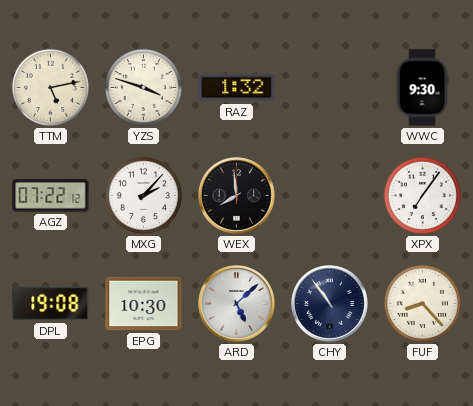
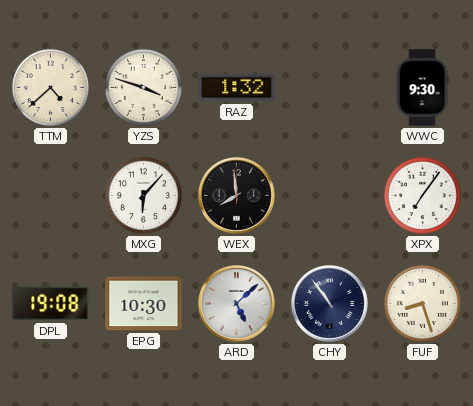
TTM: 5:13 -> 4:38 (50, 87)
AGZ: 07:22 -> none (51, 196)
MXG: 2:07 -> 6:07 (143, 195)
FUF: 8:23 -> 8:27 (422, 303)
